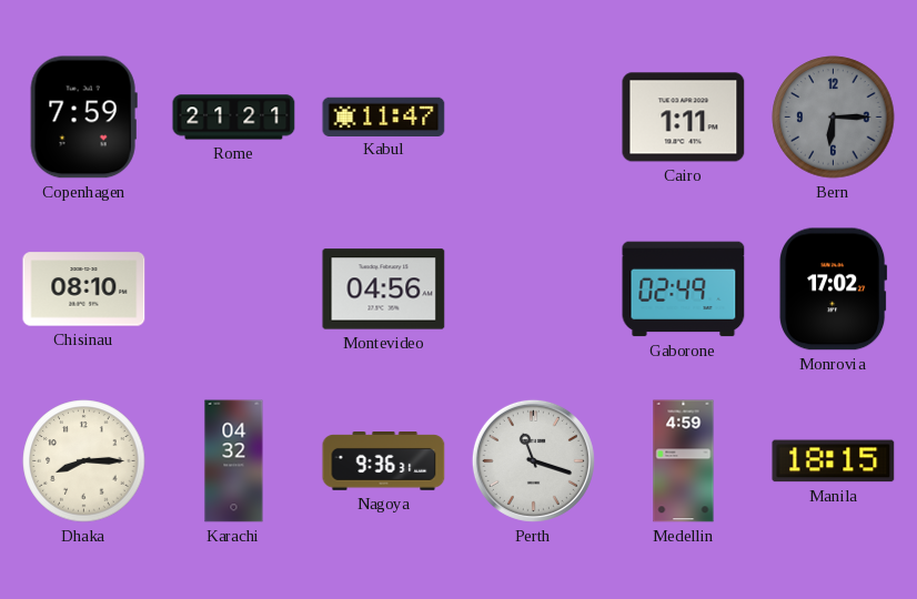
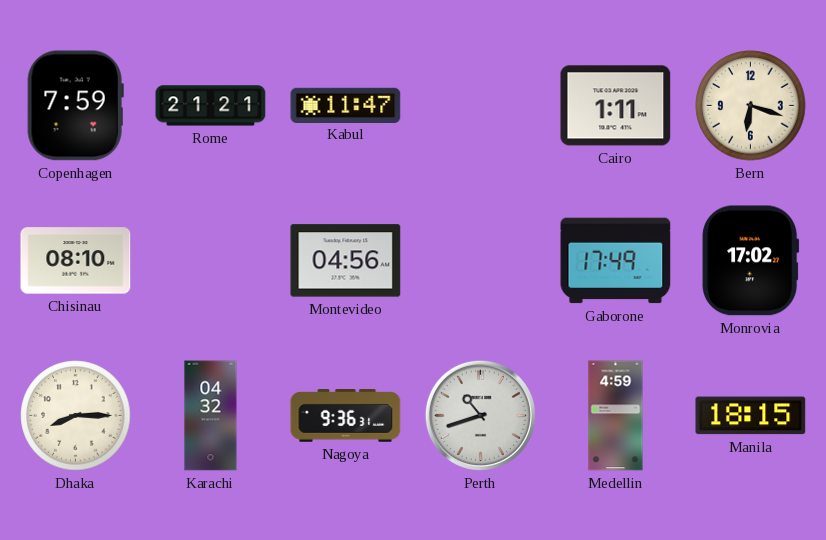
Bern: 6:15 -> 6:18 (751, 106)
Bern dial: grey -> cream (751, 106)
Gaborone: 02:49 -> 17:49 (616, 261)
Perth: 11:18 -> 10:42 (480, 415)
